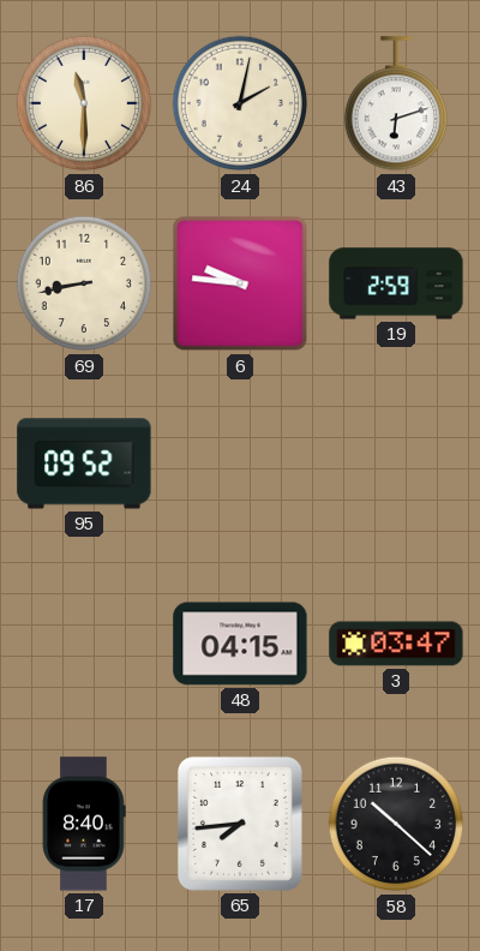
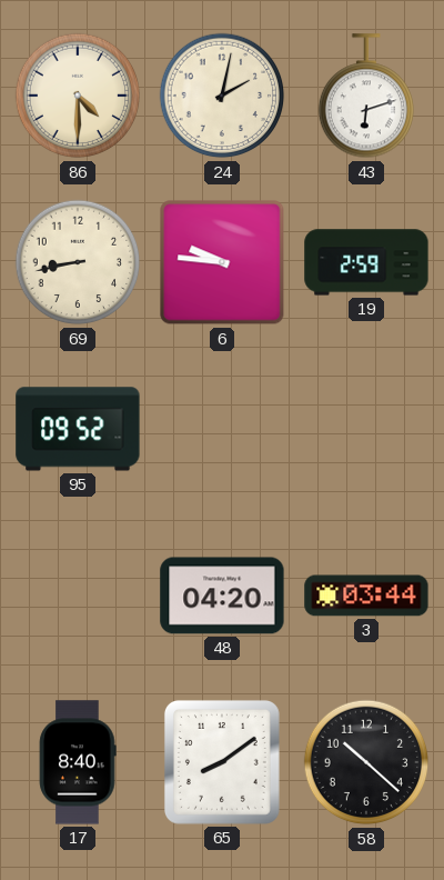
86: 11:30 -> 4:30 (78, 96)
48: 04:15 -> 04:20 (222, 596)
3: 03:47 -> 03:44 (366, 596)
65: 7:44 -> 8:09 (222, 762)
